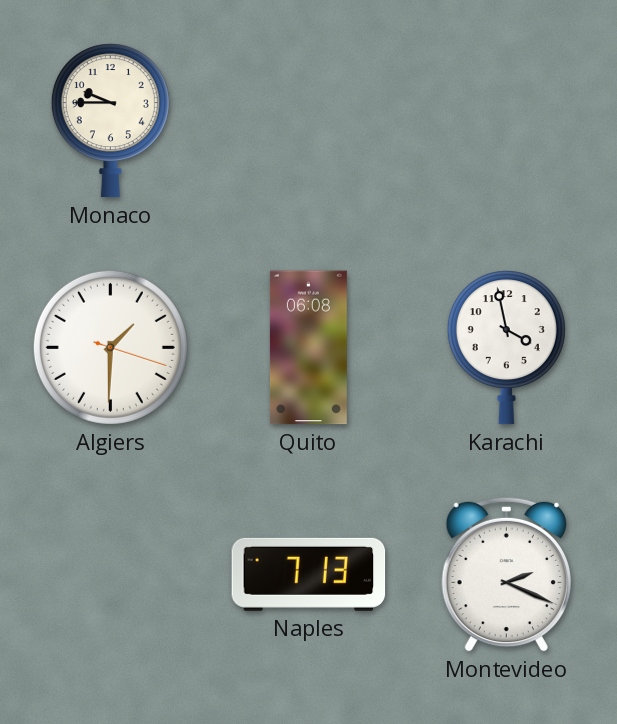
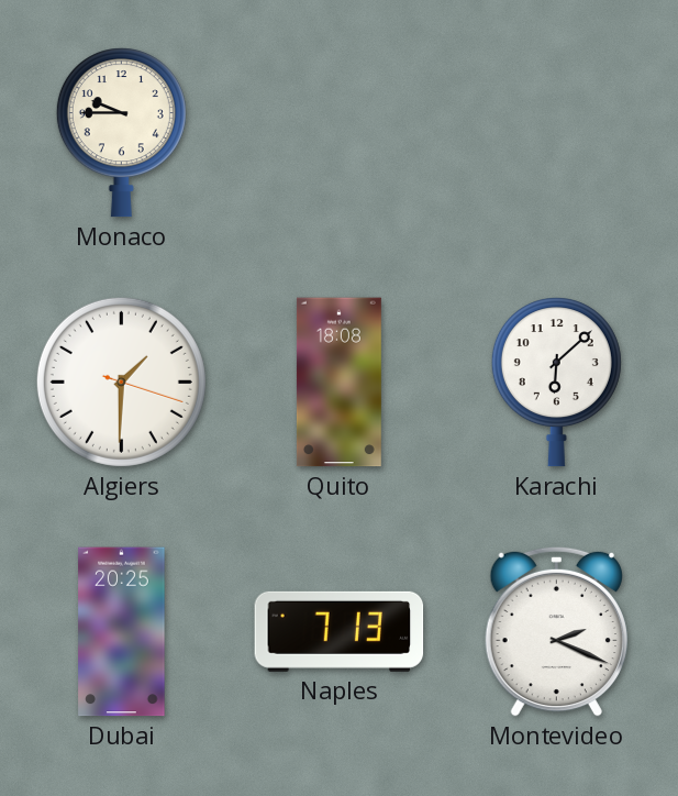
Quito: 06:08 -> 18:08 (338, 383)
Karachi: 3:58 -> 6:08 (556, 383)
Dubai: none -> 20:25 (122, 632)
